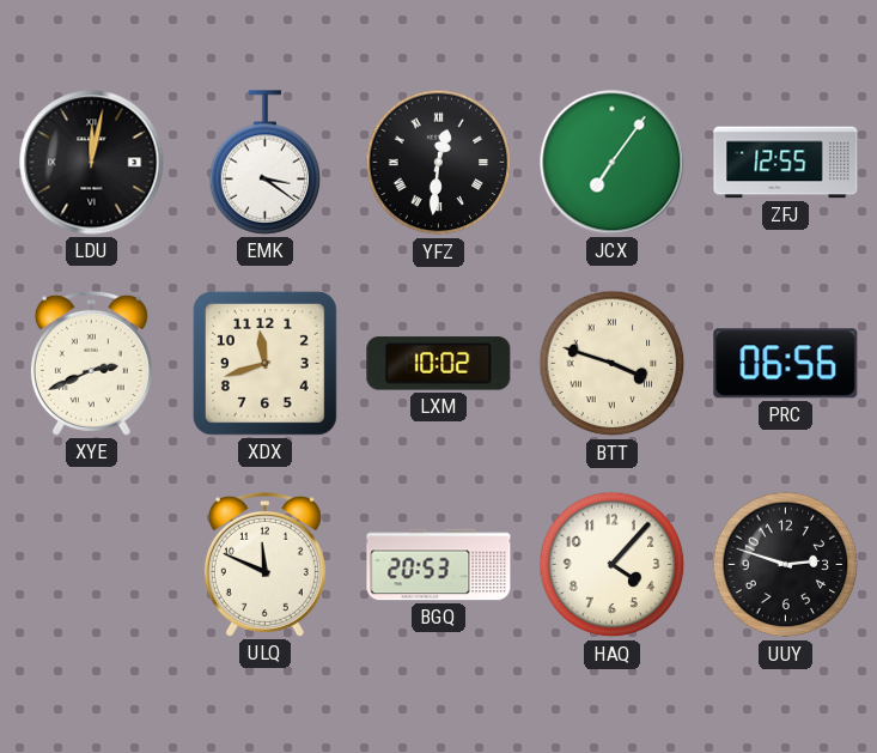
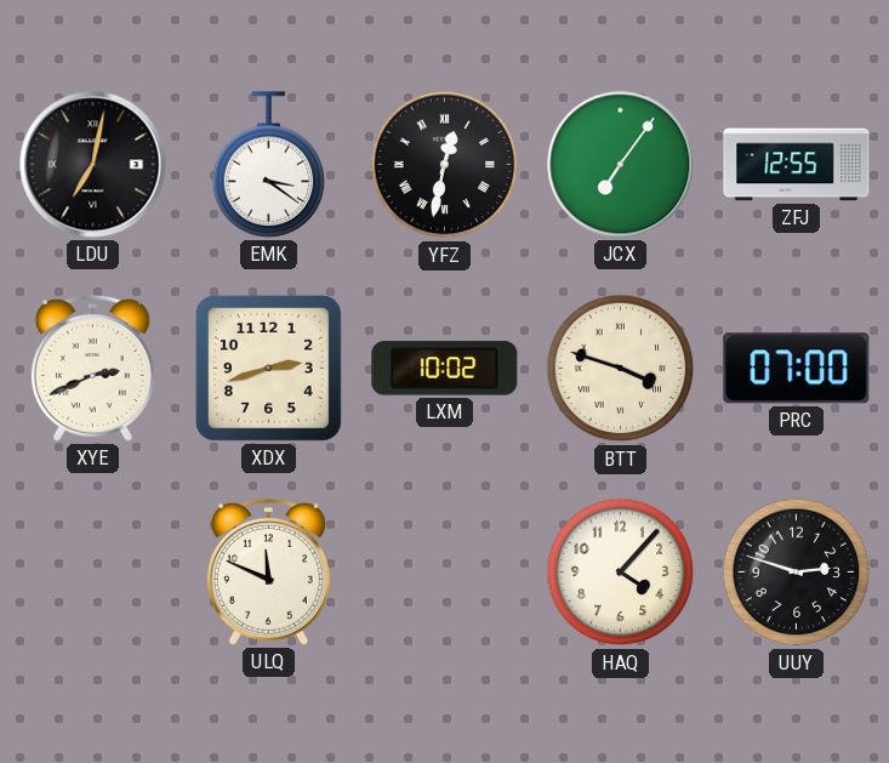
LDU: 12:02 -> 7:02 (93, 165)
YFZ: 12:31 -> 12:32 (445, 165)
XDX: 11:42 -> 2:42 (268, 368)
PRC: 06:56 -> 07:00 (797, 369)
BGQ: 20:53 -> none (439, 565)
